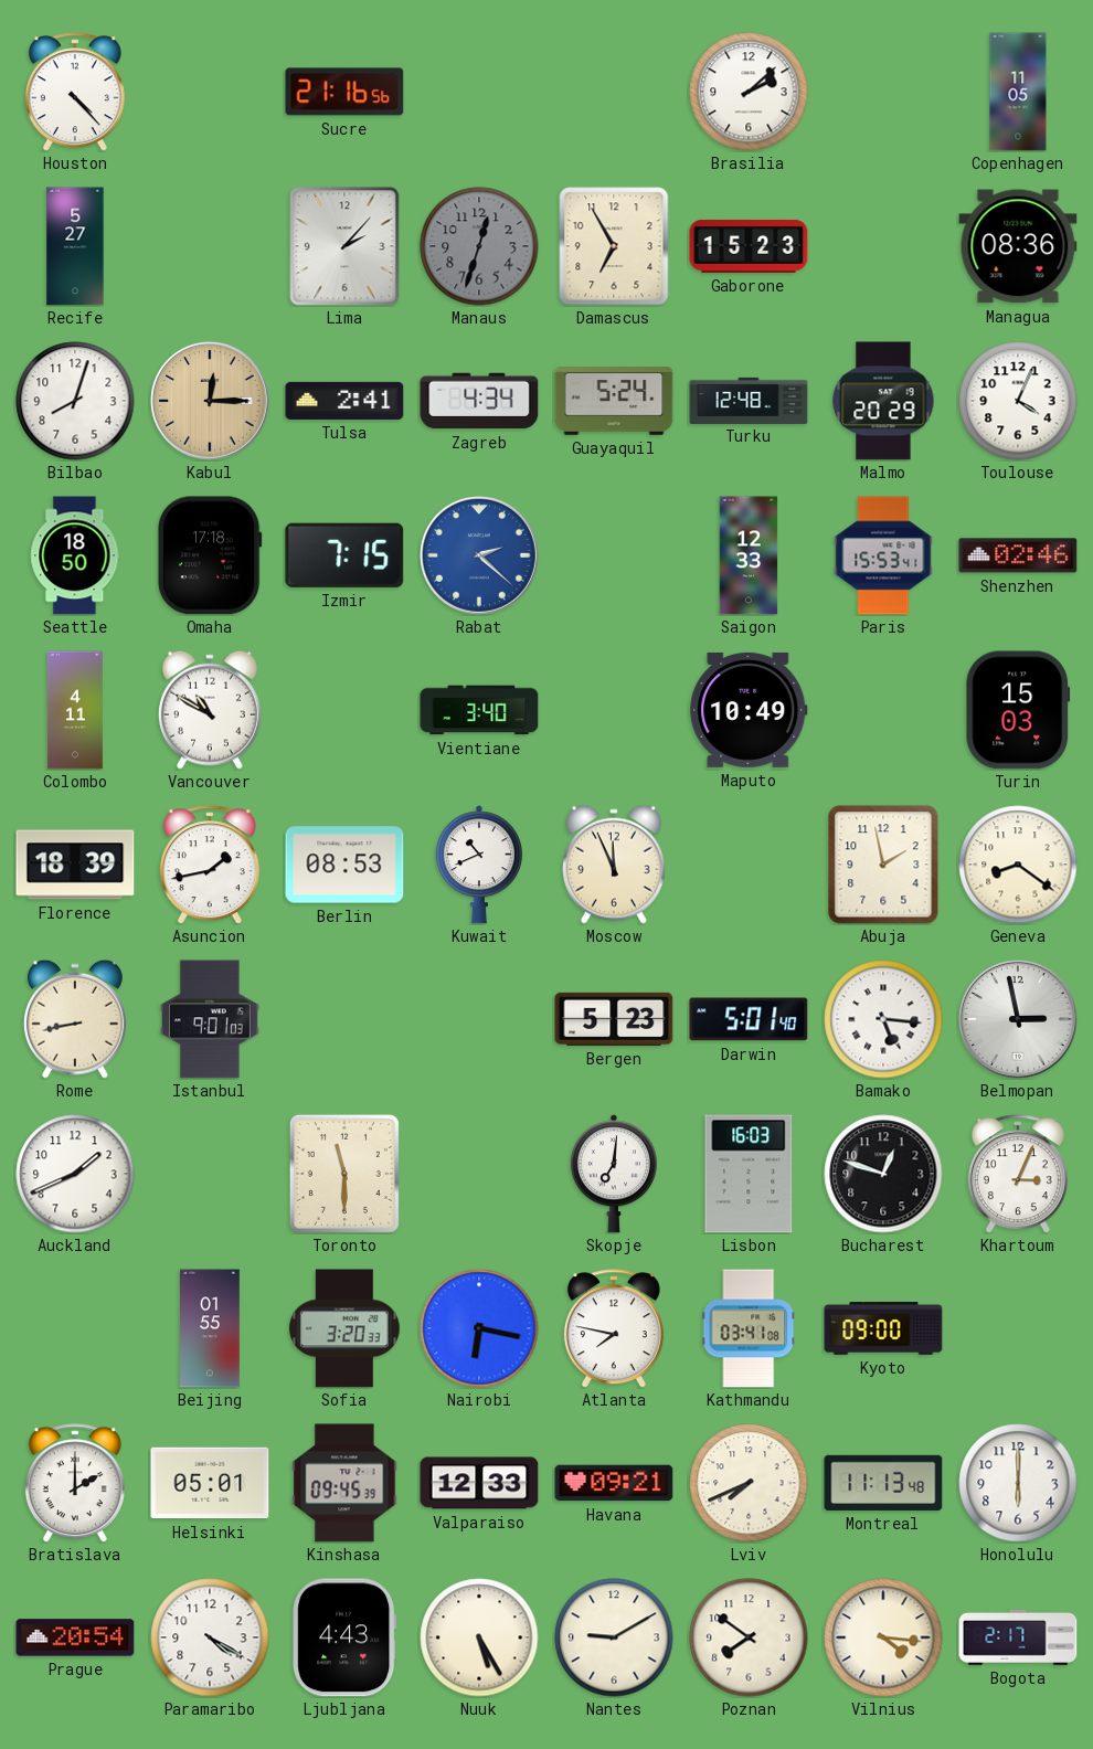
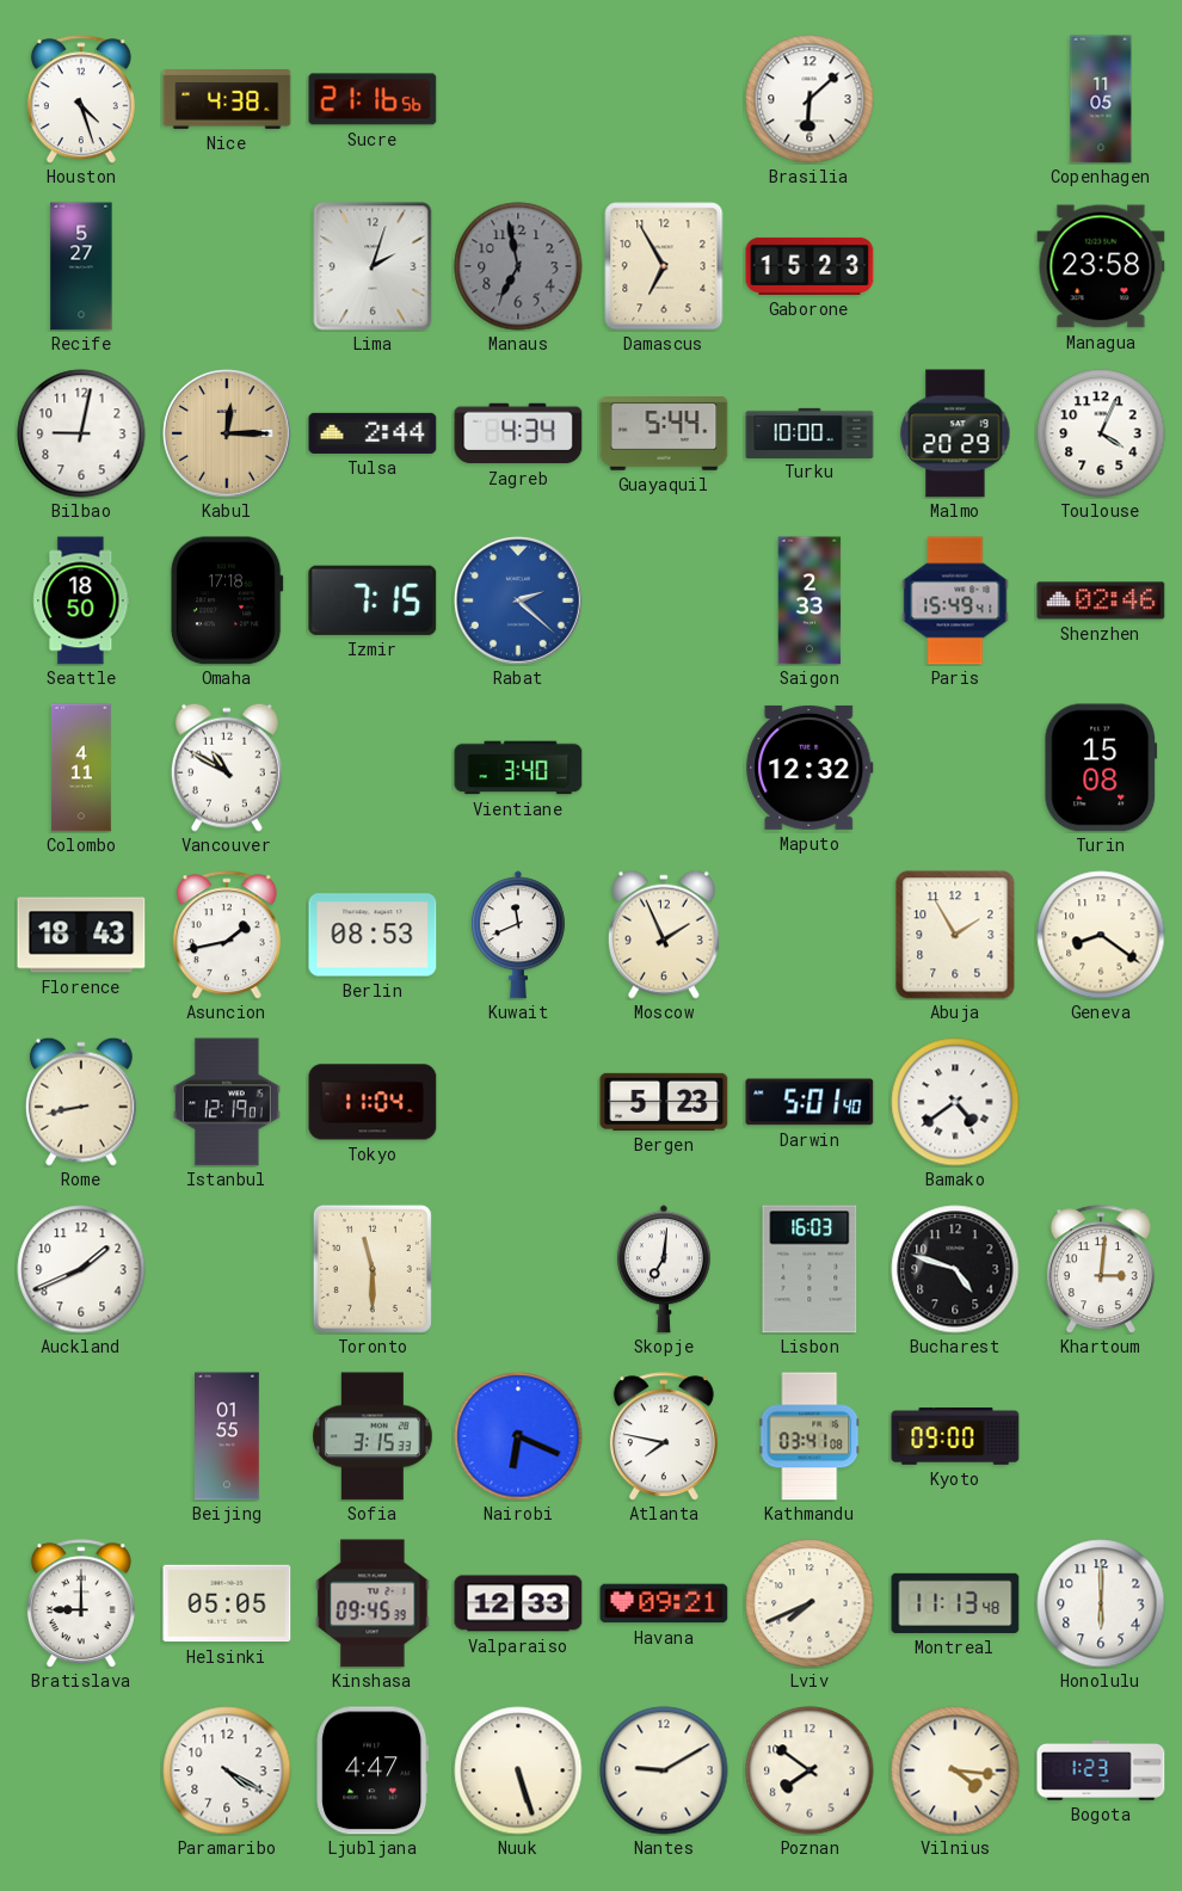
Houston: 4:23 -> 4:27 (81, 99)
Nice: none -> 4:38 (227, 100)
Brasilia: 2:08 -> 6:08 (809, 99)
Lima: 2:07 -> 2:03 (373, 266)
Manaus: 12:33 -> 6:58 (518, 266)
Managua: 08:36 -> 23:58 (1101, 266)
Bilbao: 8:03 -> 9:02 (81, 433)
Tulsa: 2:41 -> 2:44 (373, 433)
Guayaquil: 5:24 -> 5:44 (664, 435)
Turku: 12:48 -> 10:00 (809, 432)
Saigon: 12:33 -> 2:33 (809, 600)
Paris: 15:53 -> 15:49 (955, 600)
Maputo: 10:49 -> 12:32 (809, 768)
Turin: 15:03 -> 15:08 (1101, 768)
Florence: 18:39 -> 18:43 (81, 935)
Kuwait: 10:41 -> 11:41 (518, 935)
Moscow: 11:56 -> 1:56 (664, 935)
Abuja: 1:58 -> 1:55 (955, 935)
Istanbul: 9:01 -> 12:19 (227, 1102)
Tokyo: none -> 11:04 (373, 1102)
Bamako: 5:16 -> 4:39 (955, 1102)
Belmopan: 2:58 -> none (1019, 1020)
Bucharest: 12:48 -> 4:48 (955, 1269)
Khartoum: 3:04 -> 3:01 (1101, 1269)
Sofia: 3:20 -> 3:15 (373, 1436)
Nairobi: 6:17 -> 6:19 (518, 1436)
Bratislava: 2:00 -> 9:00 (81, 1603)
Helsinki: 05:01 -> 05:05 (227, 1603)
Prague: 20:54 -> none (75, 1637)
Ljubljana: 4:43 -> 4:47 (373, 1770)
Nuuk: 5:25 -> 5:27 (518, 1770)
Bogota: 2:17 -> 1:23 (1101, 1770)
